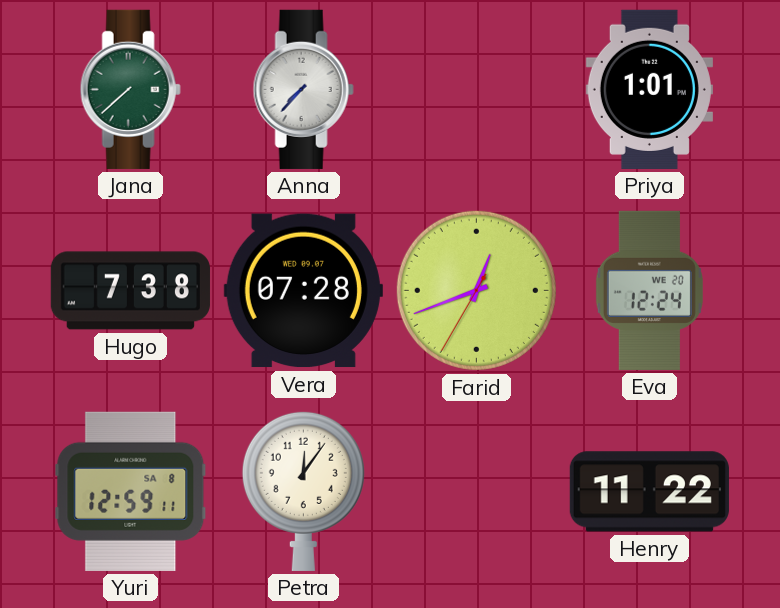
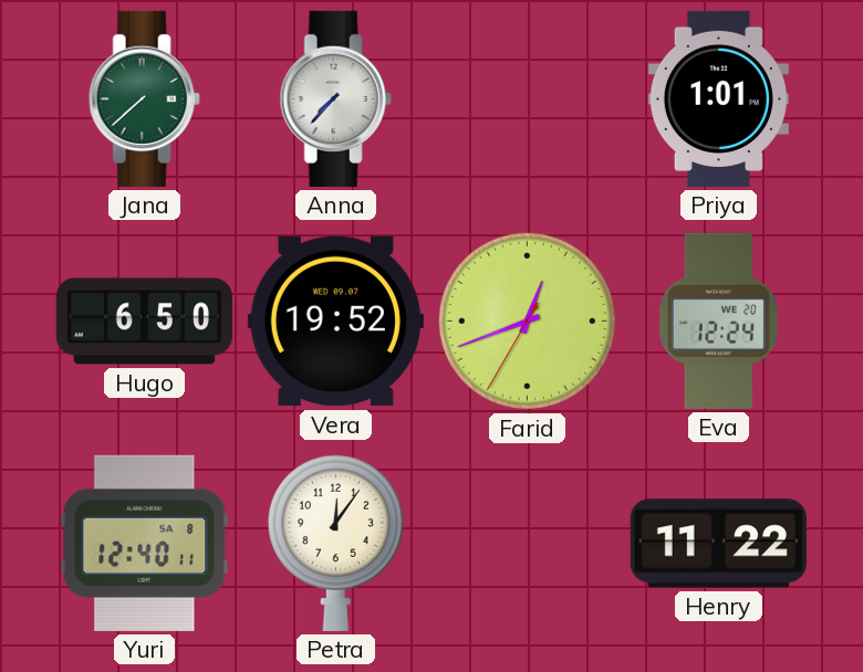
Hugo: 7:38 -> 6:50 (144, 322)
Vera: 07:28 -> 19:52 (335, 322)
Yuri: 12:59 -> 12:40 (145, 543)
